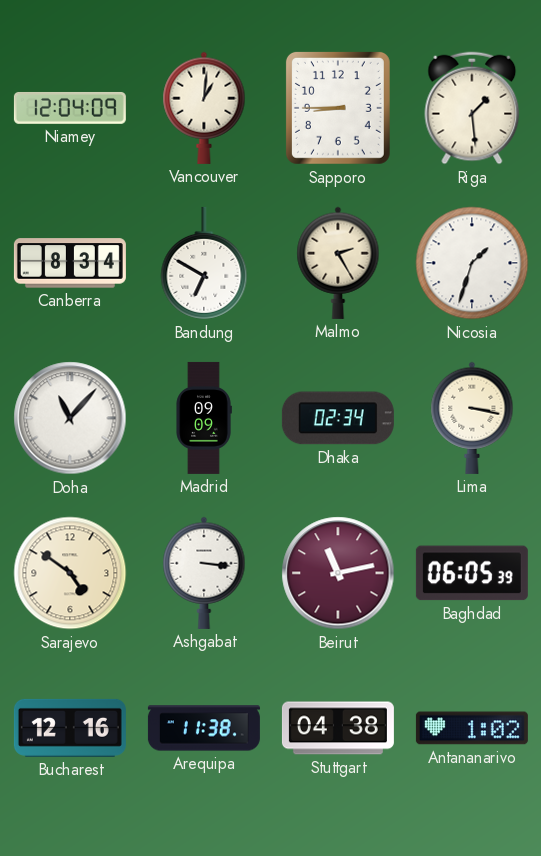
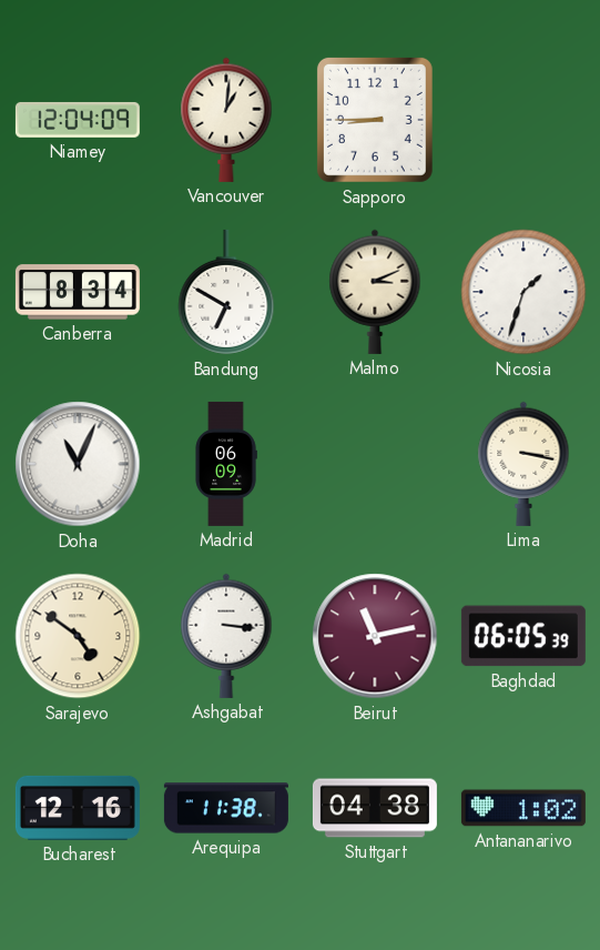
Riga: 1:29 -> none (472, 108)
Malmo: 2:25 -> 3:11 (375, 292)
Doha: 11:07 -> 11:04 (78, 464)
Madrid: 09:09 -> 06:09 (226, 464)
Dhaka: 02:34 -> none (338, 418)
